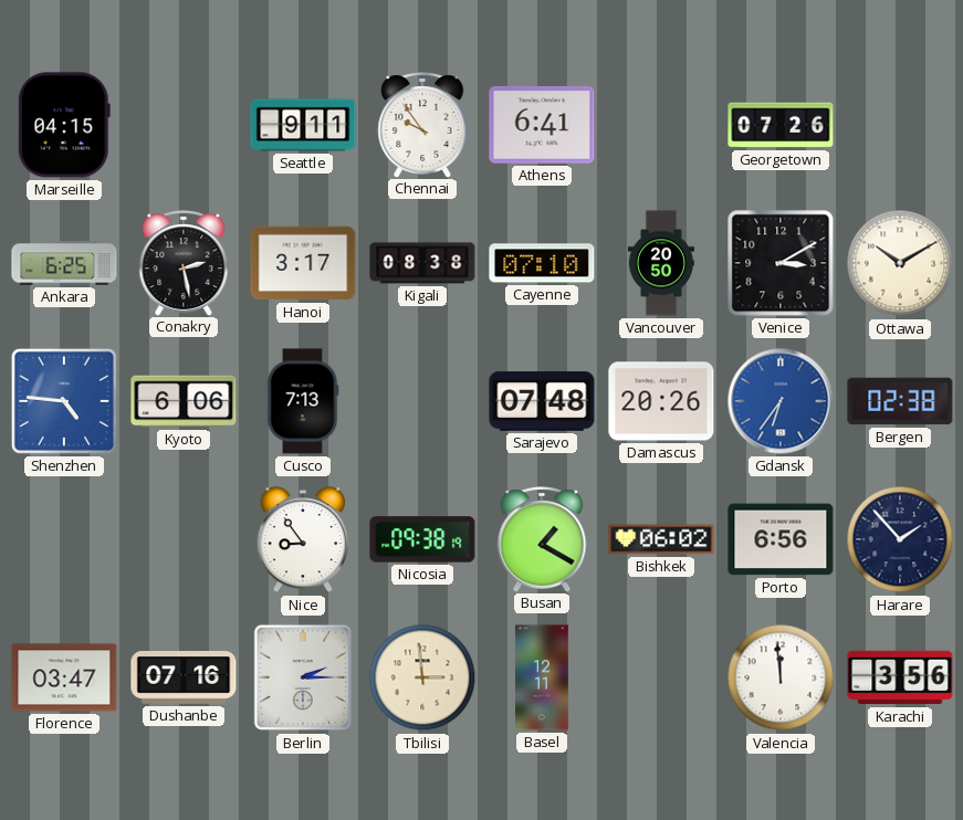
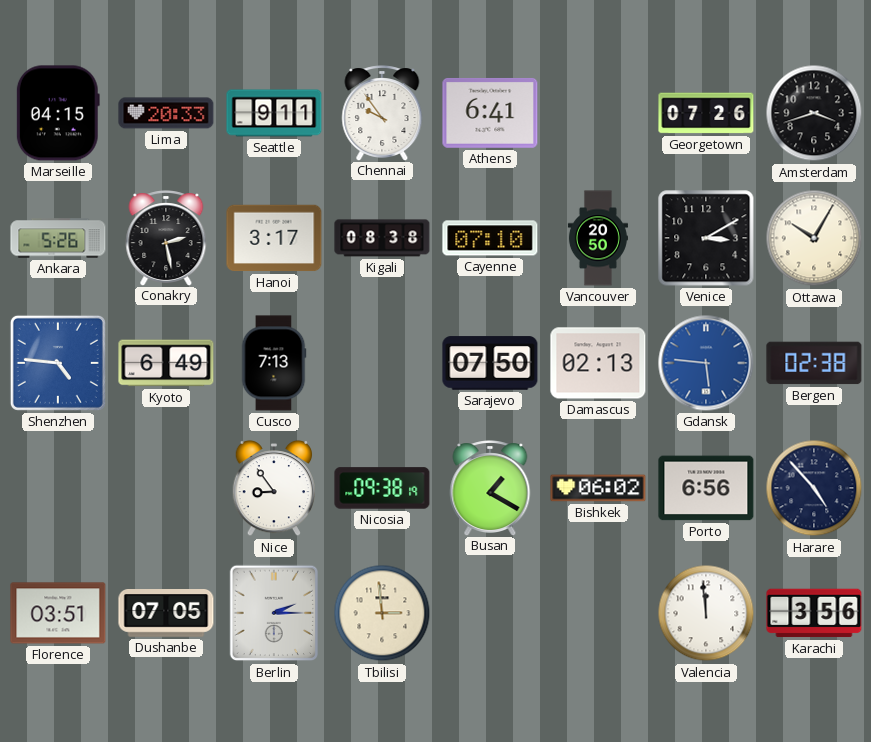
Lima: none -> 20:33 (166, 113)
Amsterdam: none -> 3:42 (814, 113)
Ankara: 6:25 -> 5:26 (58, 238)
Ottawa: 10:10 -> 10:05 (814, 238)
Kyoto: 6:06 -> 6:49 (166, 363)
Sarajevo: 07:48 -> 07:50 (490, 363)
Damascus: 20:26 -> 02:13 (598, 363)
Gdansk: 6:36 -> 5:46 (706, 363)
Harare: 1:53 -> 4:53 (814, 488)
Florence: 03:47 -> 03:51 (58, 613)
Dushanbe: 07:16 -> 07:05 (166, 614)
Basel: 12:11 -> none (542, 677)
